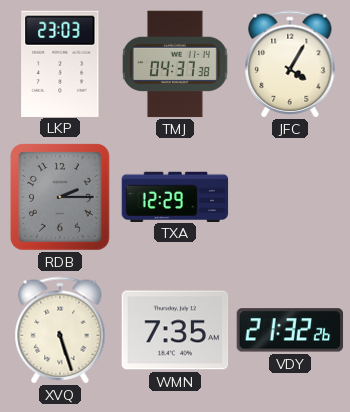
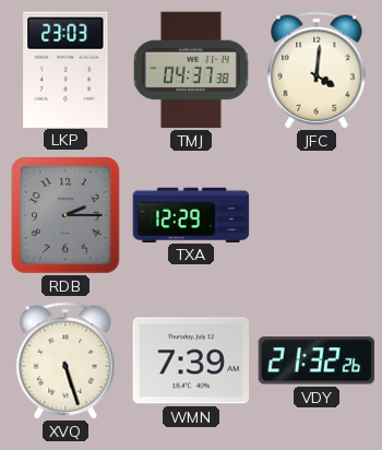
JFC: 4:05 -> 4:01 (317, 70)
WMN: 7:35 -> 7:39 (191, 360)
